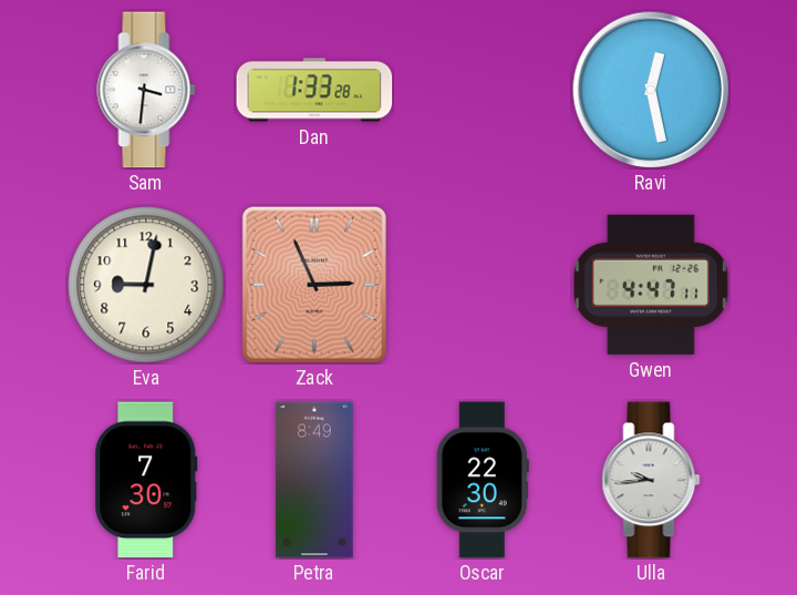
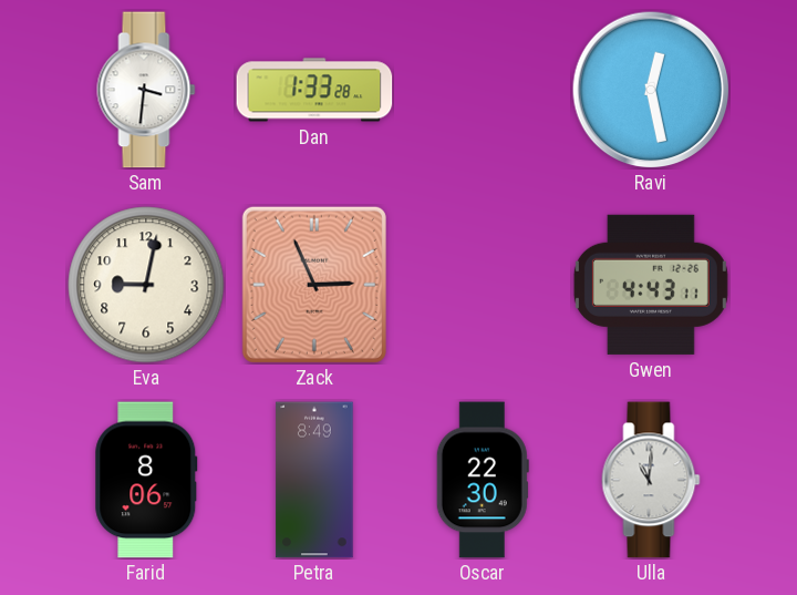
Gwen: 4:47 -> 4:43 (651, 285)
Farid: 7:30 -> 8:06 (146, 480)
Ulla: 9:44 -> 11:01 (651, 480)
